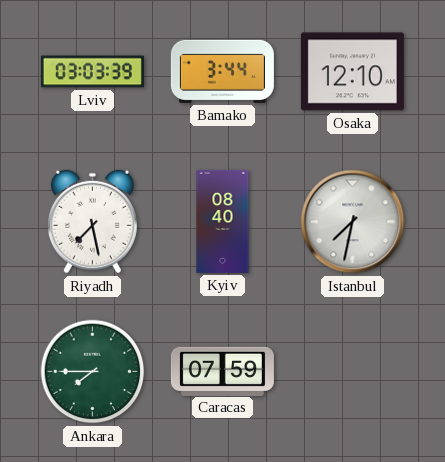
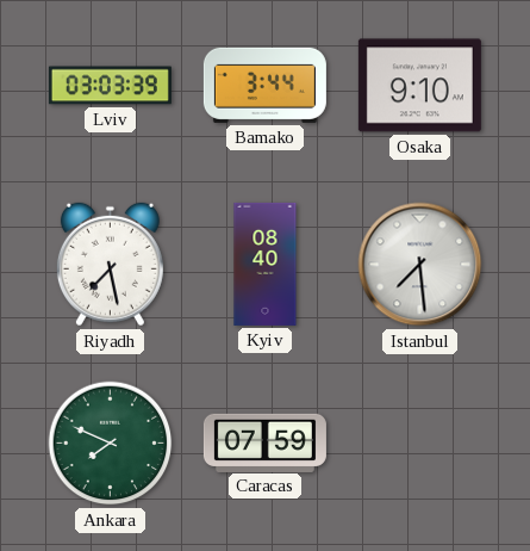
Osaka: 12:10 -> 9:10 (419, 86)
Istanbul: 7:32 -> 7:29 (420, 265)
Ankara: 7:45 -> 7:49 (111, 444)
